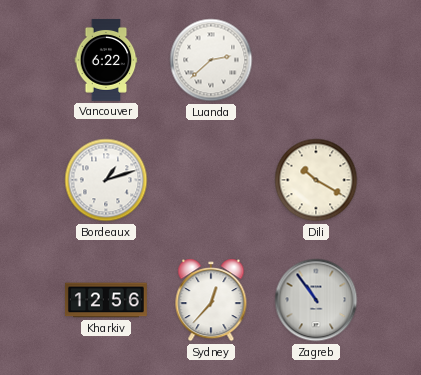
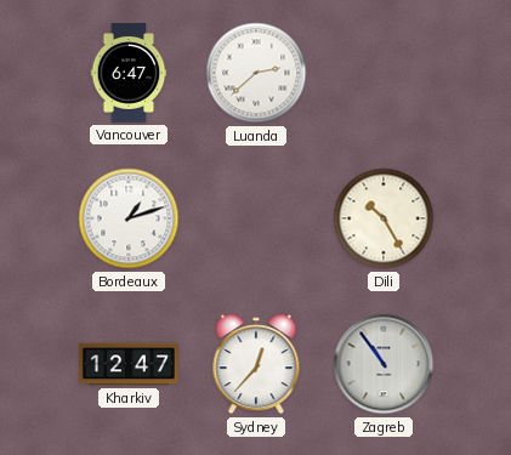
Vancouver: 6:22 -> 6:47 (129, 73)
Dili: 10:20 -> 10:25 (384, 218)
Kharkiv: 12:56 -> 12:47 (130, 364)
